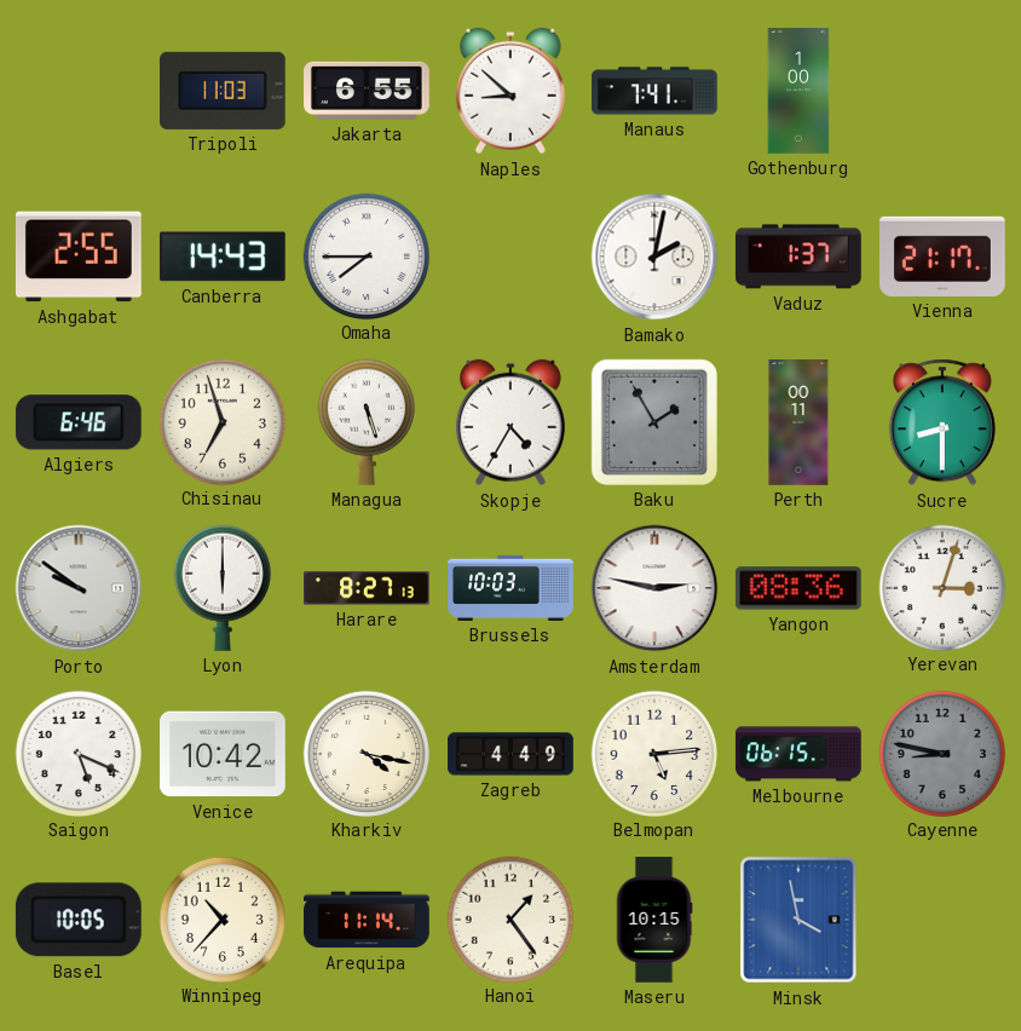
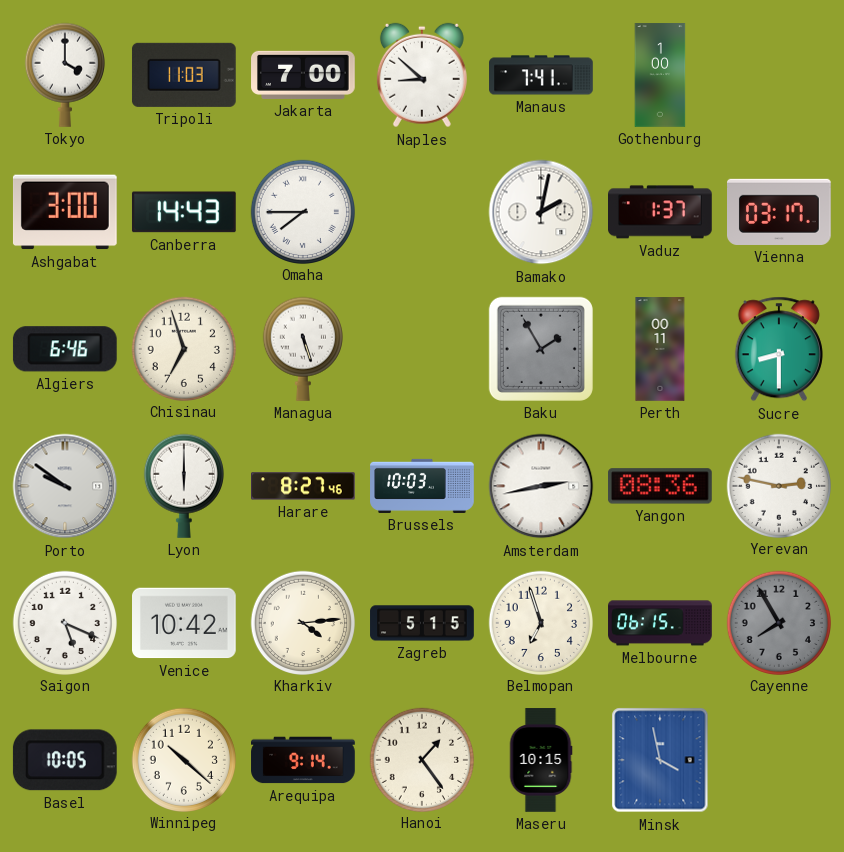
Tokyo: none -> 4:00 (65, 75)
Jakarta: 6:55 -> 7:00 (303, 75)
Ashgabat: 2:55 -> 3:00 (65, 212)
Vienna: 21:17 -> 03:17 (780, 212)
Skopje: 4:35 -> none (510, 422)
Harare: 8:27:13 -> 8:27:46 (304, 486)
Amsterdam: 2:47 -> 2:43 (541, 486)
Yerevan: 3:03 -> 2:47 (778, 485)
Kharkiv: 4:17 -> 4:14 (302, 622)
Zagreb: 4:49 -> 5:15 (422, 623)
Belmopan: 5:14 -> 6:57 (540, 622)
Cayenne: 8:47 -> 7:55 (778, 622)
Winnipeg: 10:37 -> 10:22 (183, 759)
Arequipa: 11:14 -> 9:14 (303, 760)
